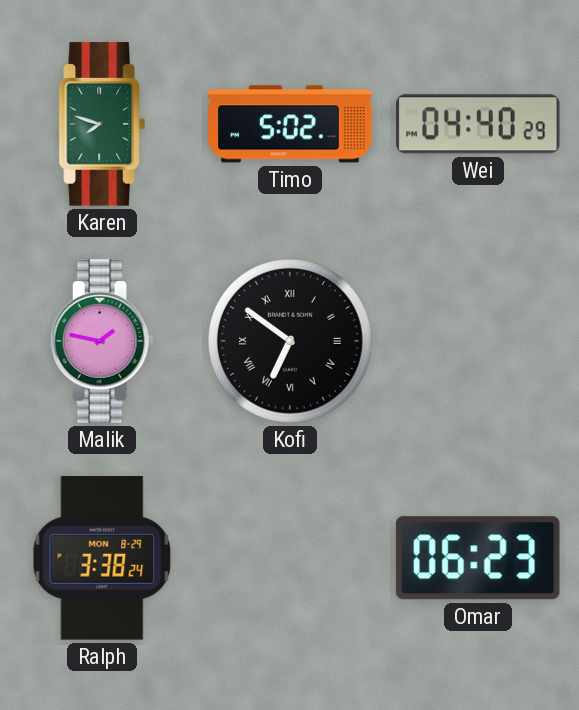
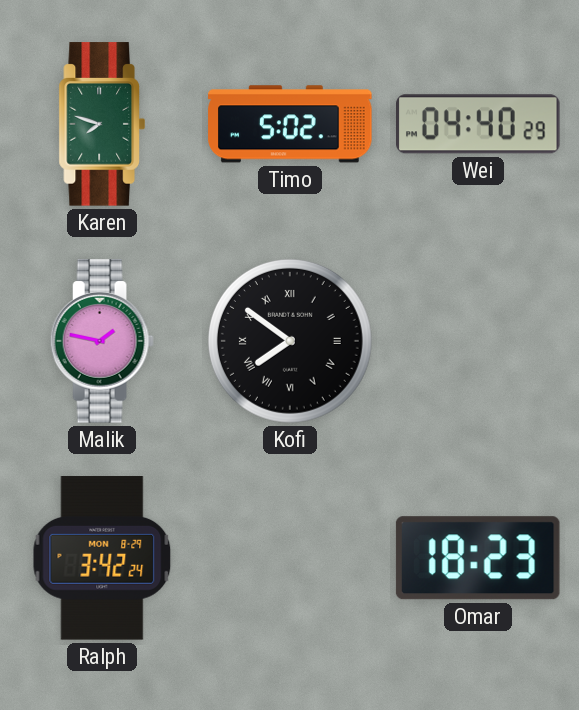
Kofi: 6:51 -> 7:51 (290, 341)
Ralph: 3:38 -> 3:42 (102, 558)
Omar: 06:23 -> 18:23 (478, 558)
